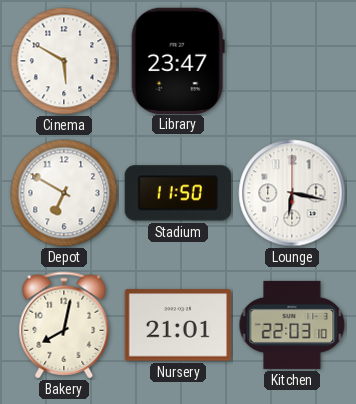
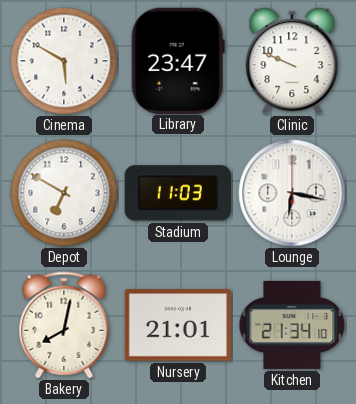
Clinic: none -> 9:49 (292, 61)
Stadium: 11:50 -> 11:03 (177, 193)
Kitchen: 22:03 -> 21:34 (292, 325)
